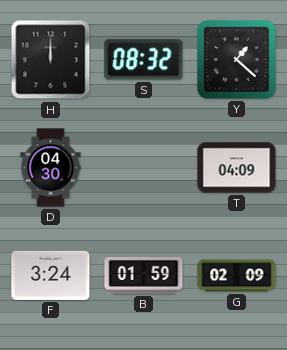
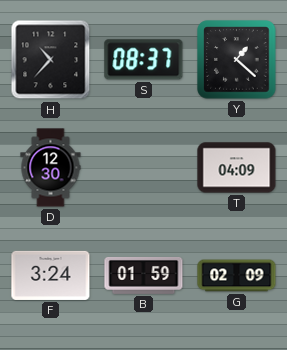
H: 12:00 -> 10:37 (51, 60)
S: 08:32 -> 08:37 (144, 60)
D: 04:30 -> 12:30 (51, 168)
